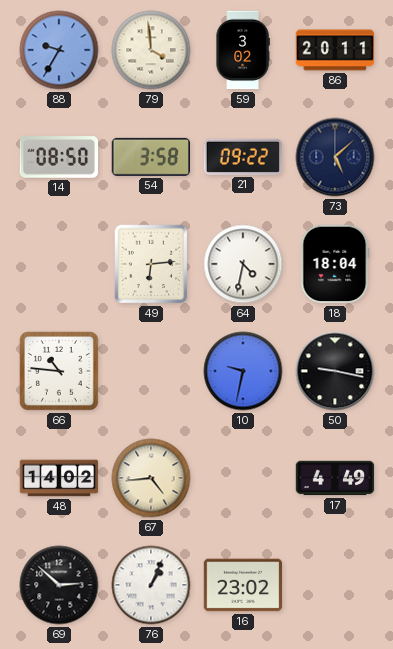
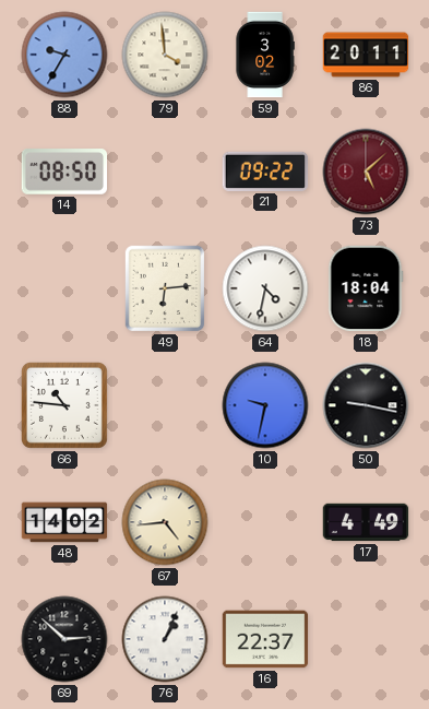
54: 3:58 -> none (150, 157)
73 dial: navy -> burgundy (366, 172)
16: 23:02 -> 22:37 (265, 639)
